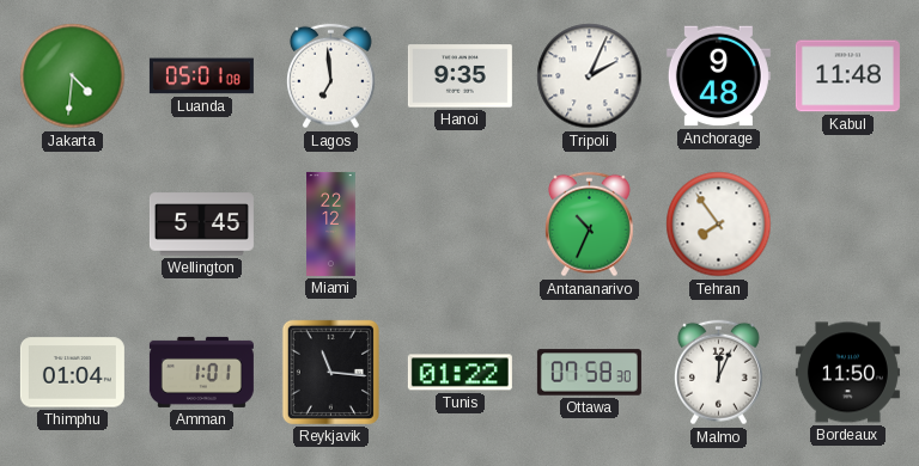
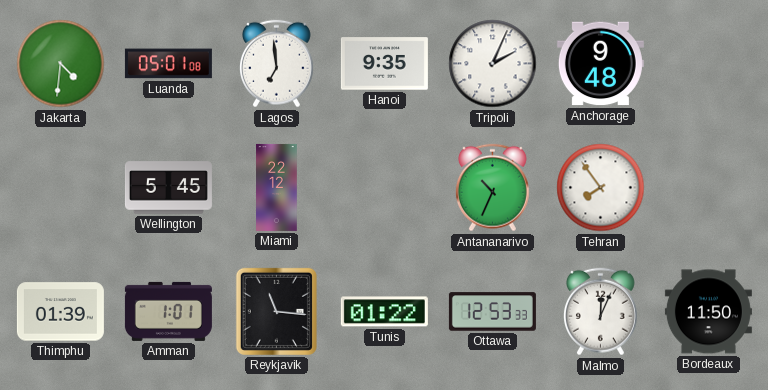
Kabul: 11:48 -> none (847, 76)
Thimphu: 01:04 -> 01:39 (60, 312)
Ottawa: 07:58 -> 12:53 (492, 312)
